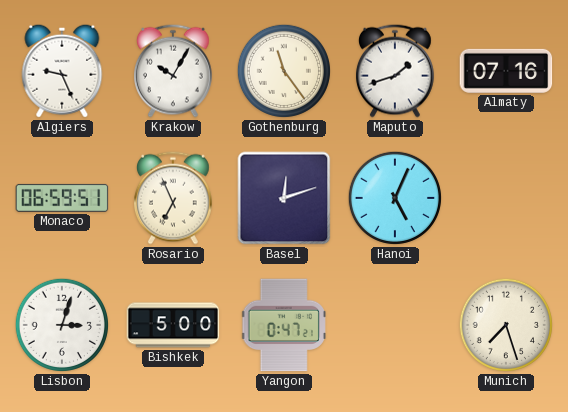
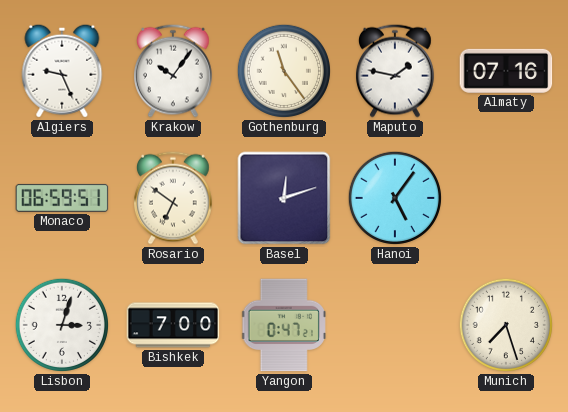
Krakow: 10:05 -> 10:06 (174, 71)
Maputo: 1:42 -> 1:47 (396, 71)
Rosario: 6:56 -> 6:51 (174, 198)
Hanoi: 5:04 -> 5:06 (395, 198)
Bishkek: 5:00 -> 7:00 (173, 325)
